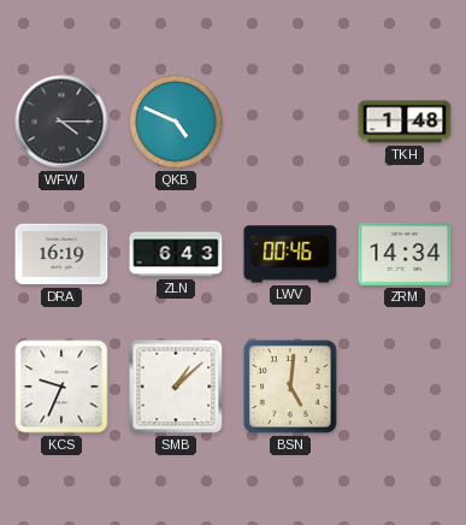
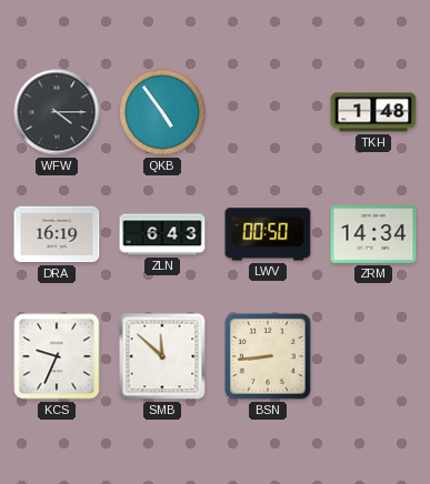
QKB: 4:49 -> 4:54 (162, 112)
LWV: 00:46 -> 00:50 (268, 234)
SMB: 1:08 -> 11:52 (162, 356)
BSN: 5:01 -> 8:44 (268, 356)
